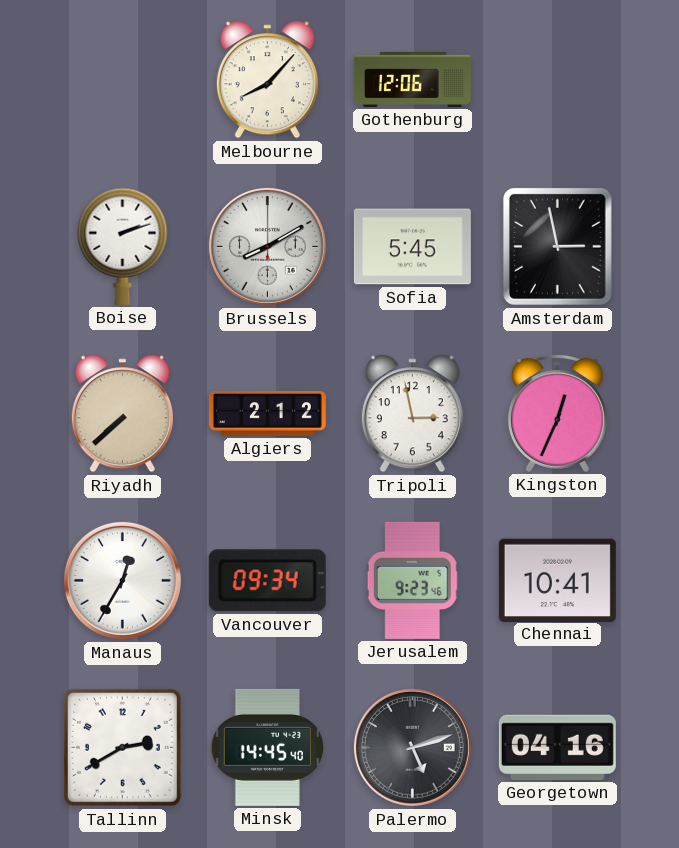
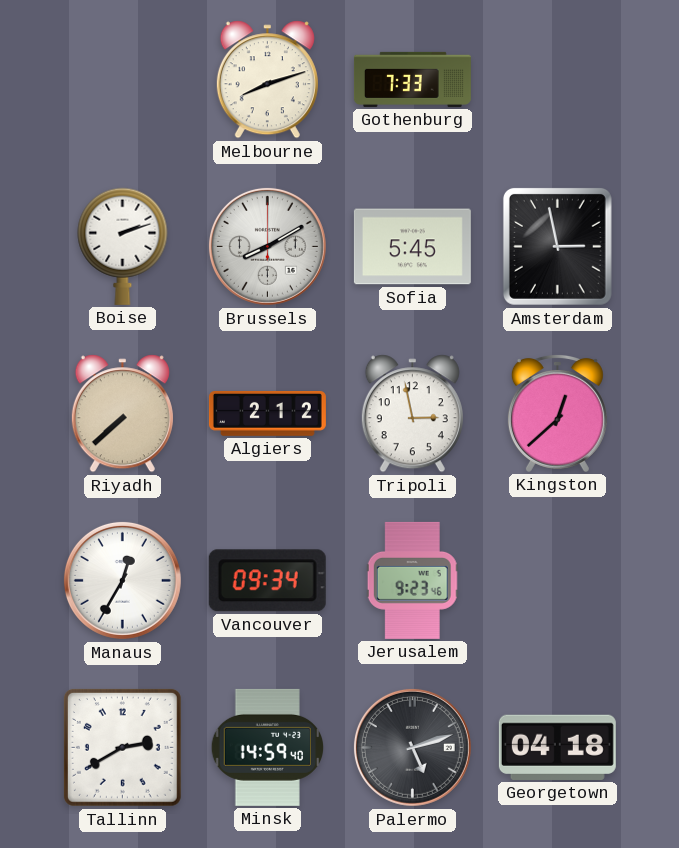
Melbourne: 8:07 -> 8:12 (267, 80)
Gothenburg: 12:06 -> 7:33 (412, 79)
Kingston: 12:34 -> 12:38 (557, 413)
Chennai: 10:41 -> none (557, 580)
Minsk: 14:45 -> 14:59 (267, 747)
Georgetown: 04:16 -> 04:18 (557, 747)
